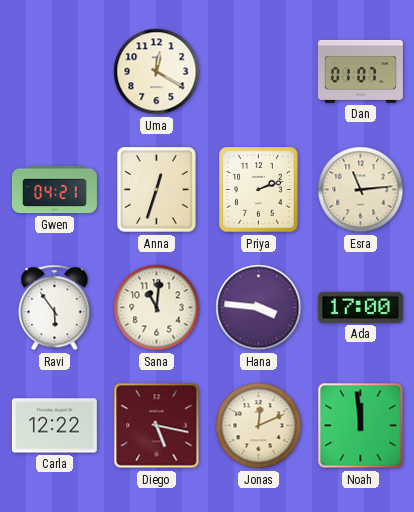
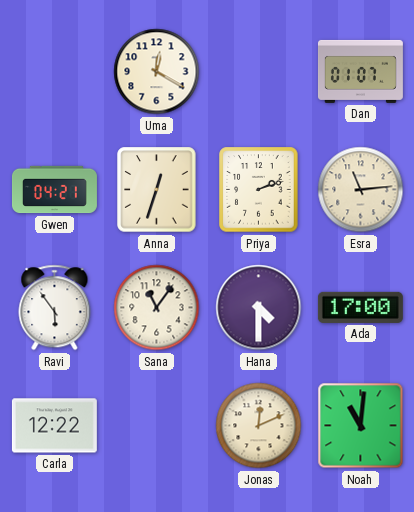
Sana: 11:01 -> 11:06 (157, 308)
Hana: 3:46 -> 4:30 (259, 308)
Diego: 5:17 -> none (157, 426)
Noah: 11:59 -> 11:01 (361, 426)
